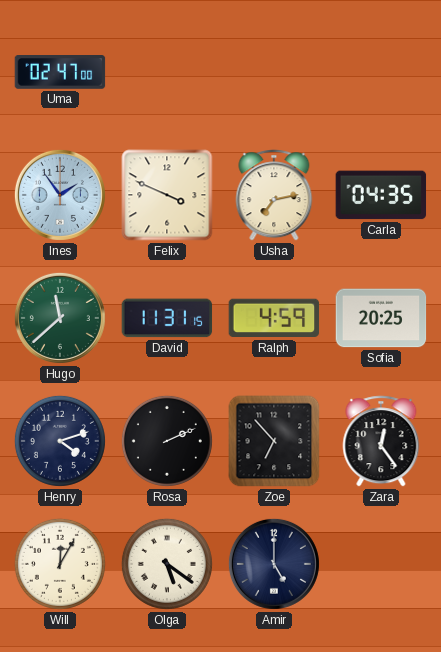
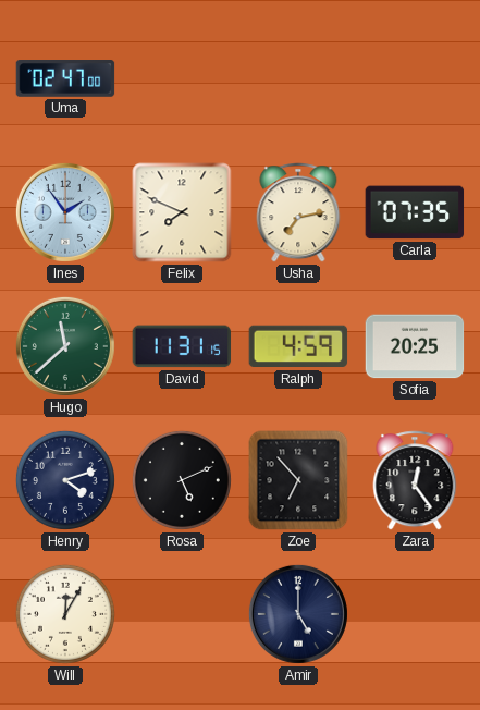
Felix: 3:49 -> 7:49 (182, 212)
Carla: 04:35 -> 07:35 (415, 212)
Rosa: 2:11 -> 5:11 (182, 480)
Olga: 5:21 -> none (167, 564)
